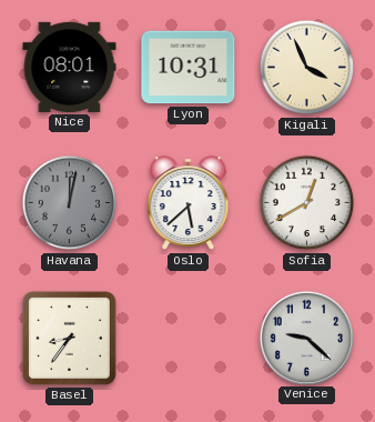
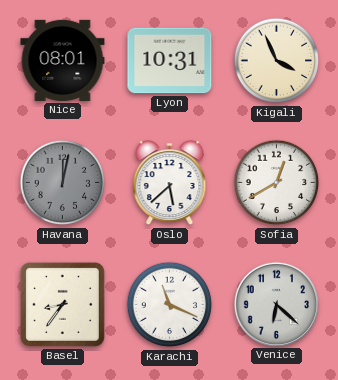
Karachi: none -> 11:19 (170, 305)
Venice: 9:22 -> 6:22 (276, 304)
